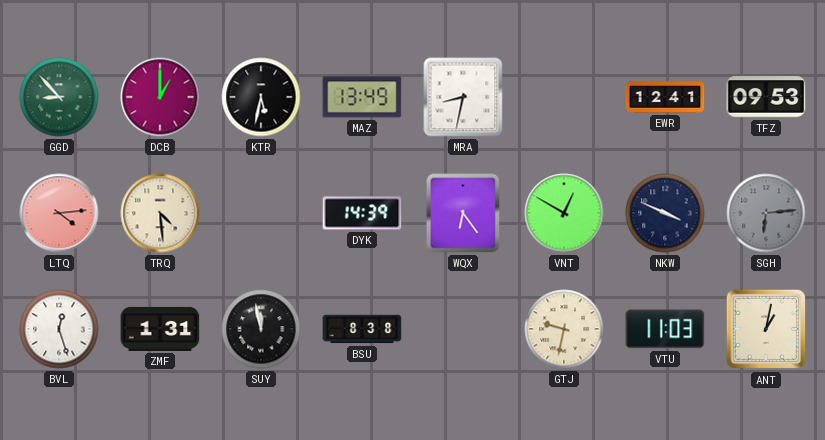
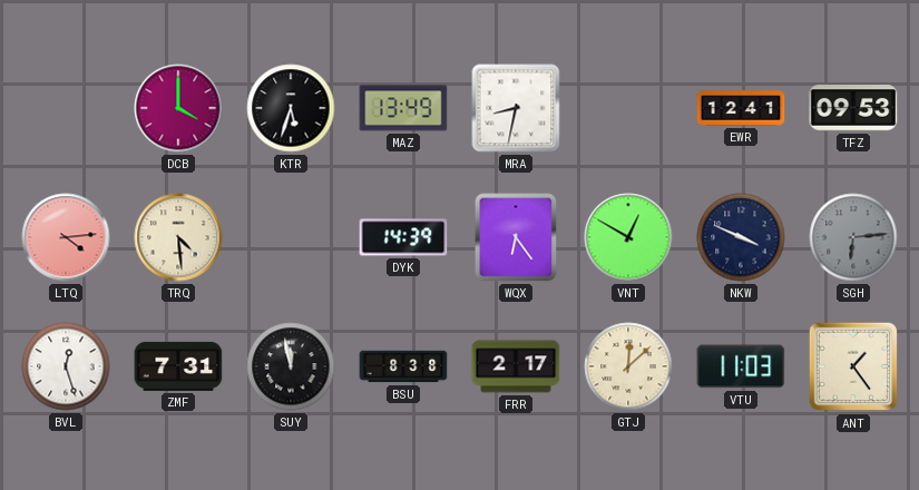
GGD: 8:53 -> none (59, 97)
DCB: 1:00 -> 4:00 (178, 108)
KTR: 5:32 -> 5:33 (291, 108)
ZMF: 1:31 -> 7:31 (178, 366)
FRR: none -> 2:17 (516, 366)
GTJ: 9:32 -> 12:08 (628, 366)
ANT: 1:02 -> 1:24 (853, 366)
